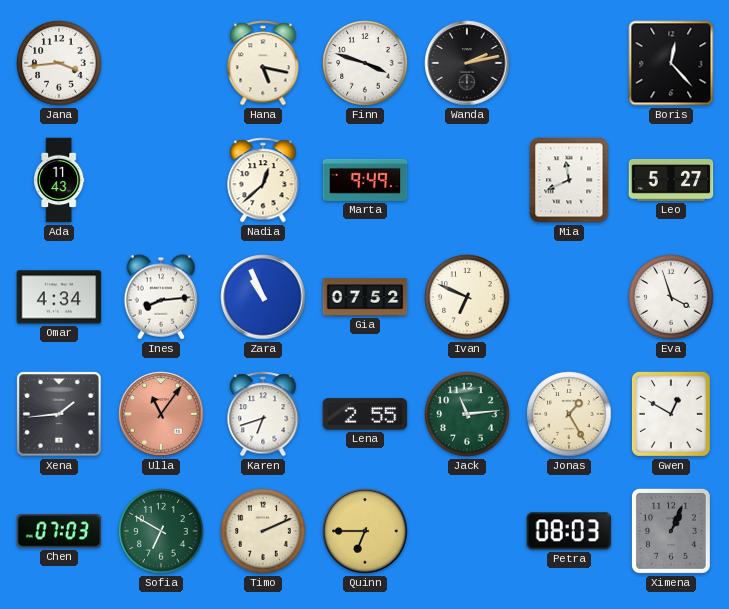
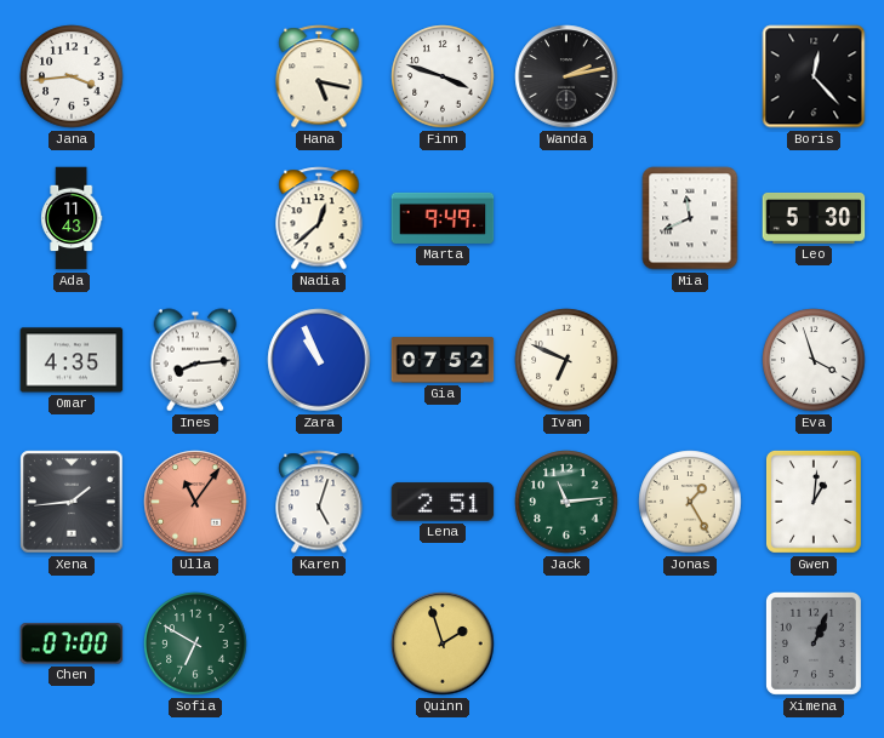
Leo: 5:27 -> 5:30 (814, 218)
Omar: 4:34 -> 4:35 (72, 360)
Karen: 6:42 -> 5:03 (319, 502)
Lena: 2:55 -> 2:51 (443, 502)
Gwen: 12:50 -> 1:01 (814, 502)
Chen: 07:03 -> 07:00 (72, 643)
Timo: 2:11 -> none (263, 531)
Quinn: 6:45 -> 1:57 (443, 643)
Petra: 08:03 -> none (569, 531)
